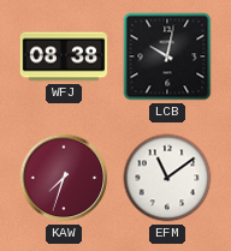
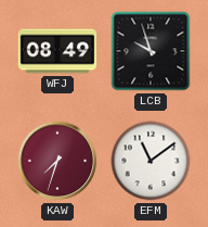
WFJ: 08:38 -> 08:49 (57, 51)
LCB: 10:02 -> 9:57 (151, 51)
